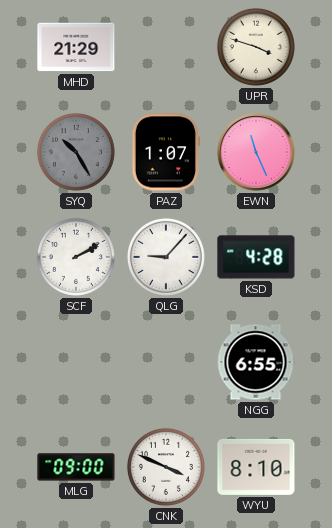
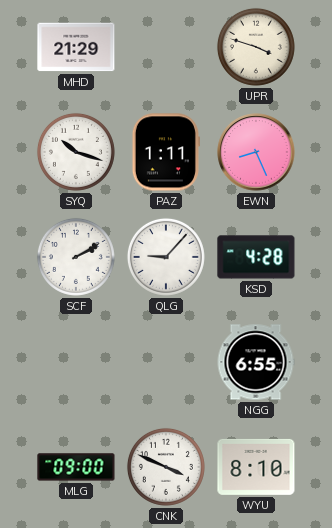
SYQ: 10:25 -> 10:18 (76, 152)
SYQ dial: grey -> white (76, 152)
PAZ: 1:07 -> 1:11 (166, 152)
EWN: 11:26 -> 8:26 (256, 152)
